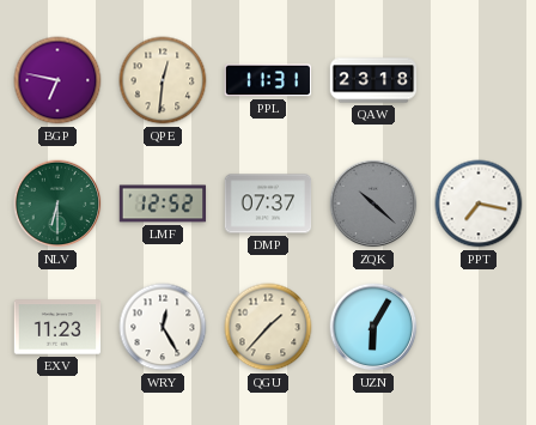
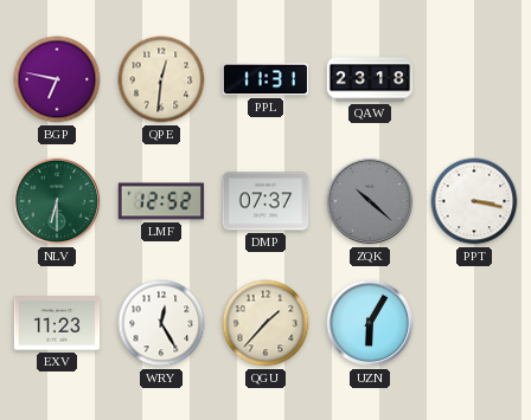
PPT: 7:17 -> 3:17 (474, 201)
